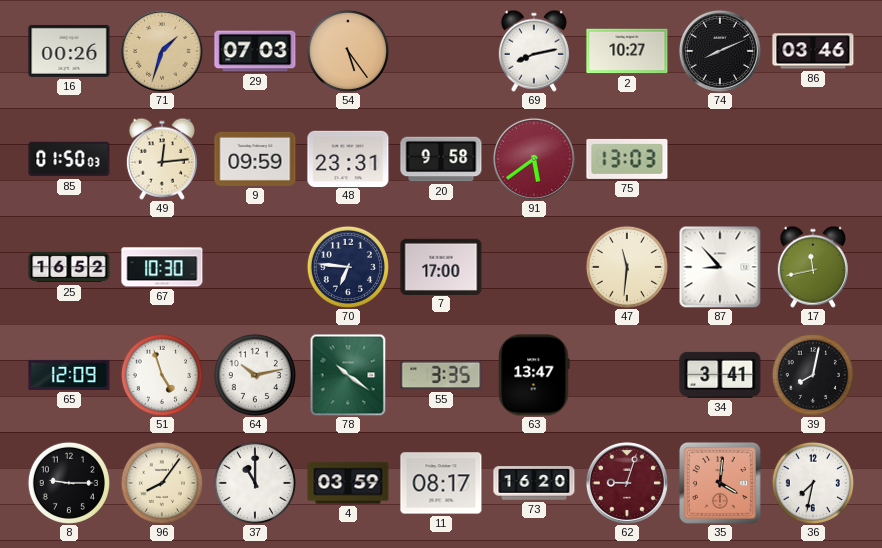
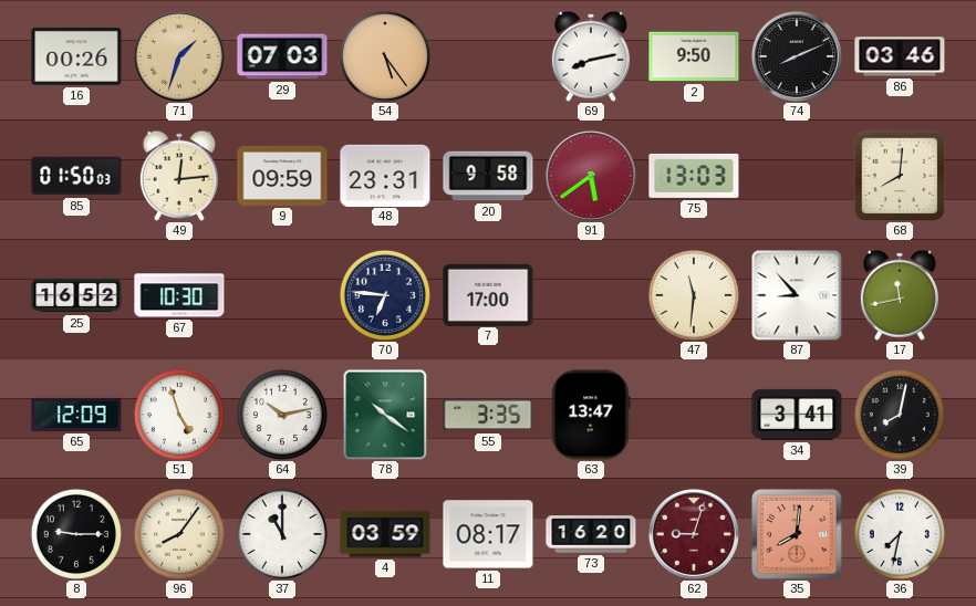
2: 10:27 -> 9:50 (694, 56)
68: none -> 8:01 (900, 176)
35: 4:01 -> 8:01 (797, 534)
